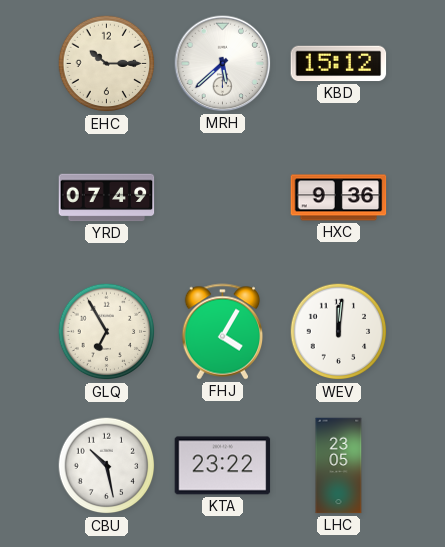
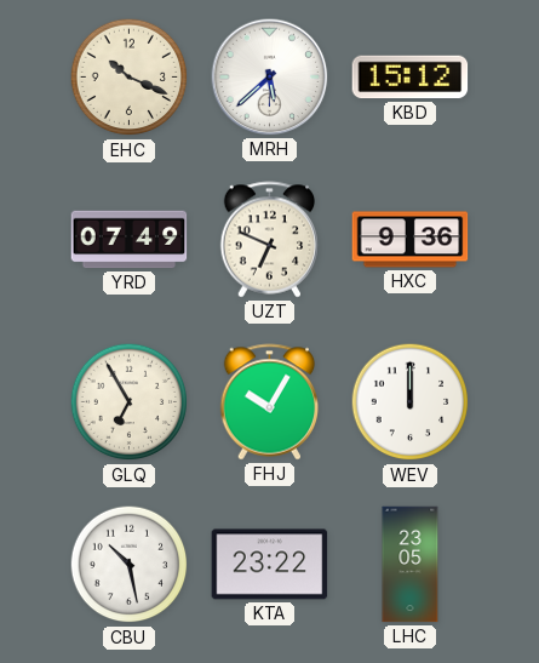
EHC: 10:15 -> 10:19 (130, 78)
UZT: none -> 6:49 (270, 240)
FHJ: 4:05 -> 10:05 (270, 402)
WEV: 12:01 -> 12:00 (411, 402)
